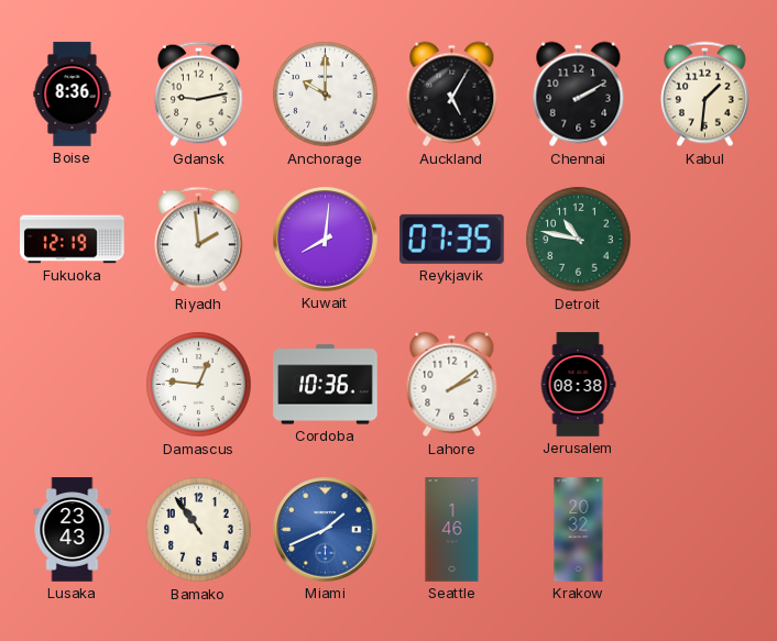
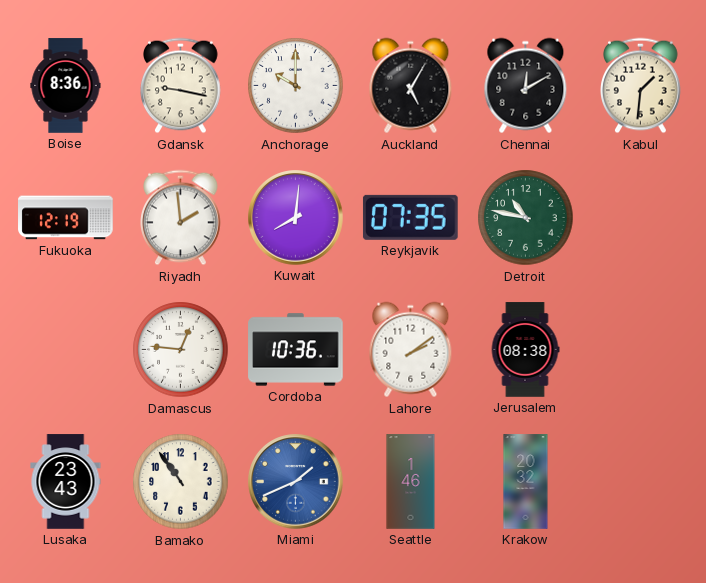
Gdansk: 9:13 -> 9:17 (181, 86)
Chennai: 2:10 -> 12:10 (526, 86)
